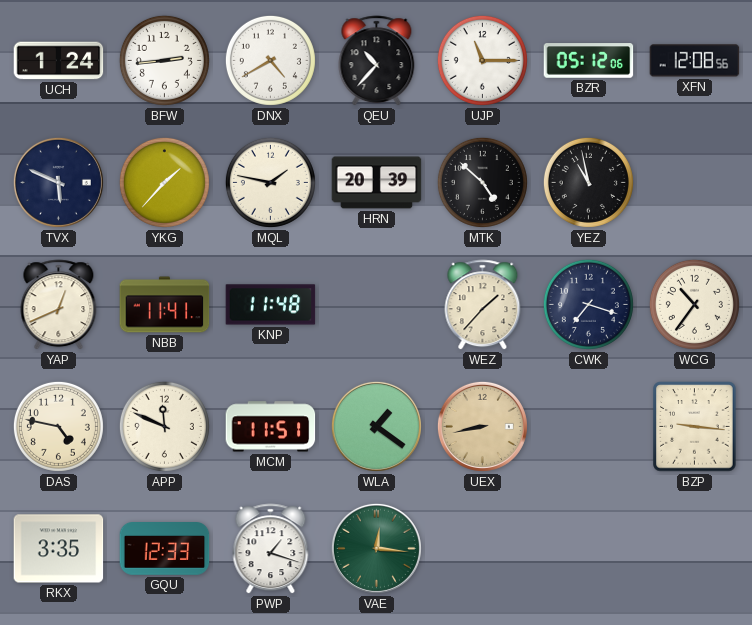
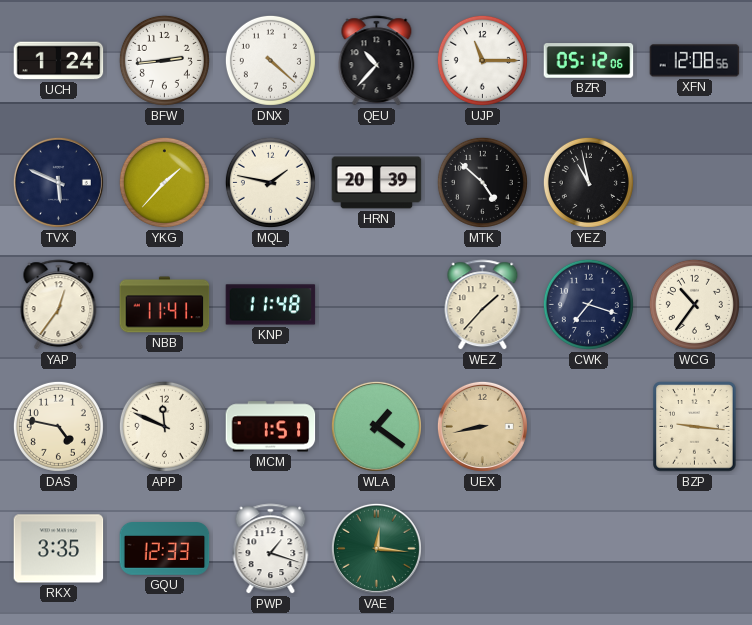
DNX: 4:40 -> 4:22 (270, 60)
YAP: 12:41 -> 12:36 (59, 305)
MCM: 11:51 -> 1:51 (271, 427)
